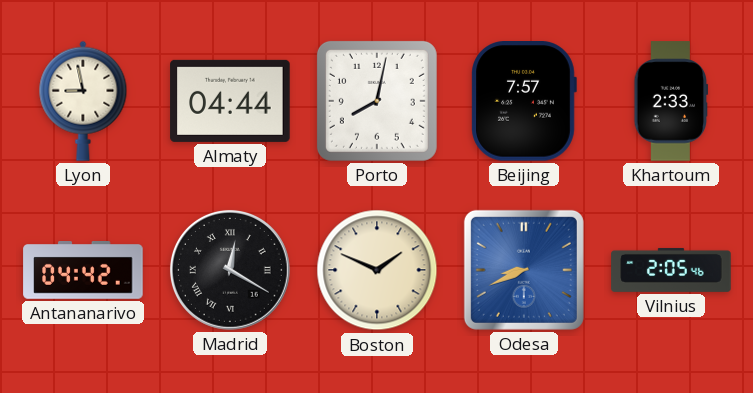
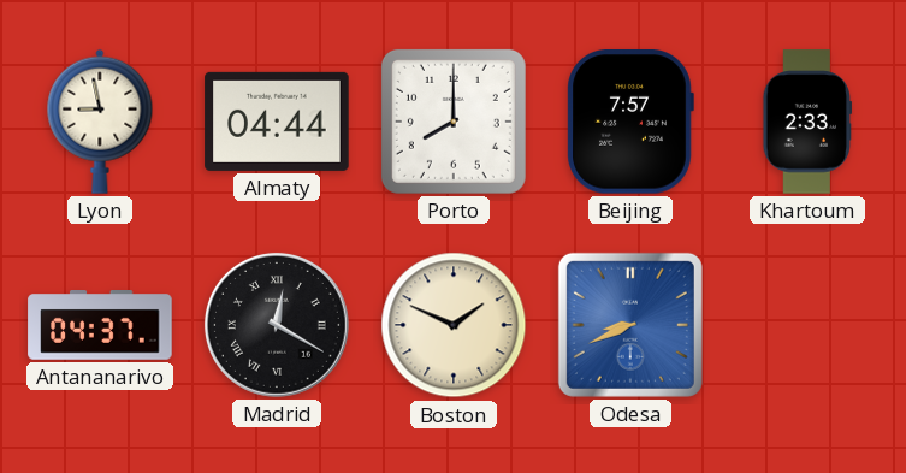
Porto: 8:02 -> 8:00 (454, 122)
Antananarivo: 04:42 -> 04:37 (100, 326)
Vilnius: 2:05 -> none (671, 270)
